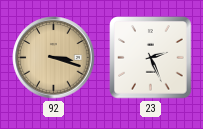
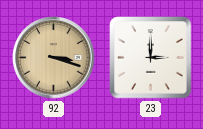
23: 2:26 -> 3:00 (151, 58)
